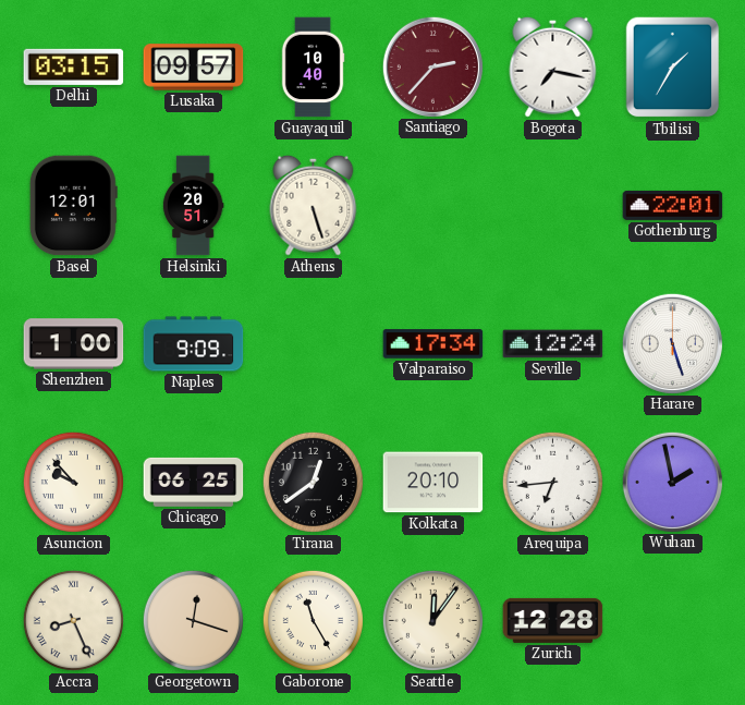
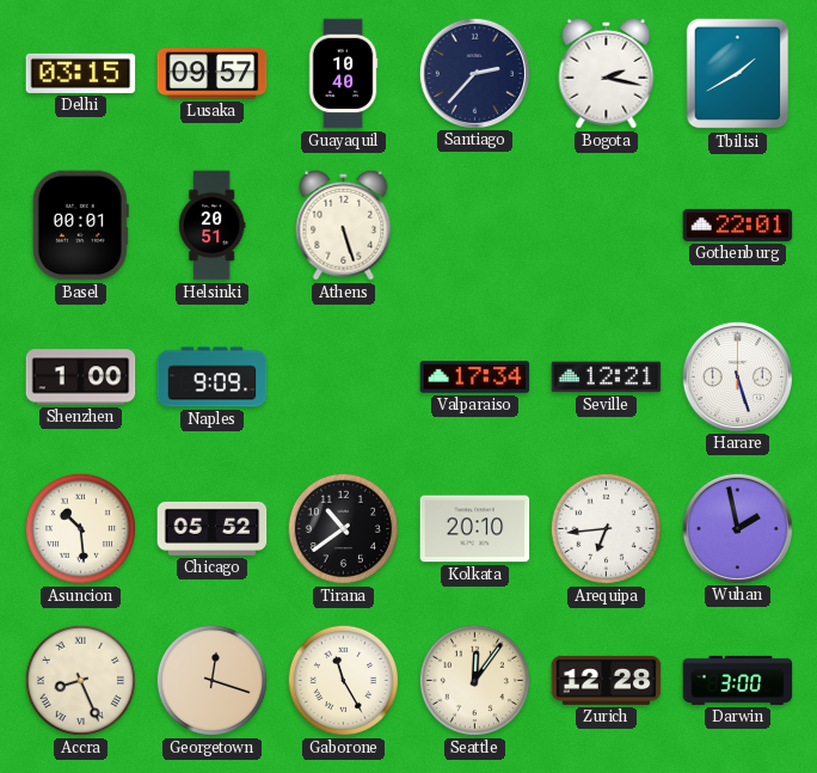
Santiago dial: burgundy -> navy (474, 73)
Bogota: 7:17 -> 2:17 (607, 73)
Tbilisi: 1:35 -> 1:40 (738, 74)
Basel: 12:01 -> 00:01 (80, 226)
Seville: 12:24 -> 12:21 (607, 378)
Asuncion: 9:53 -> 10:29 (80, 528)
Chicago: 06:25 -> 05:52 (213, 528)
Tirana: 12:39 -> 10:39 (343, 528)
Darwin: none -> 3:00 (738, 680)
